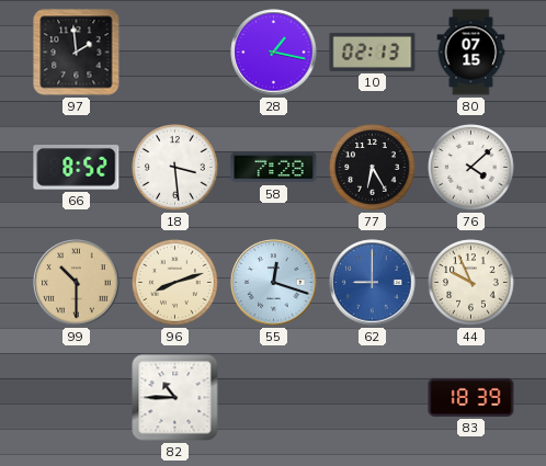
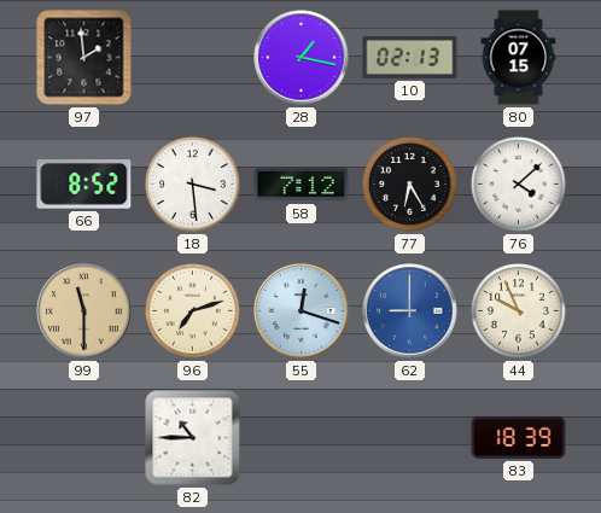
58: 7:28 -> 7:12 (302, 185)
99: 10:30 -> 11:30 (84, 311)
96: 8:12 -> 7:12 (193, 311)
